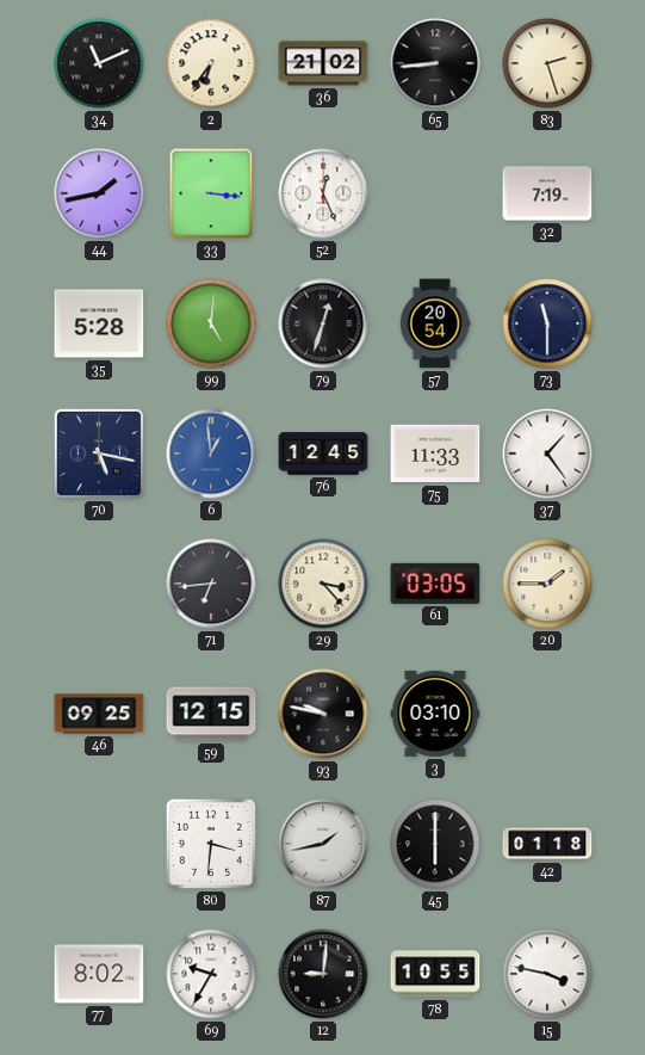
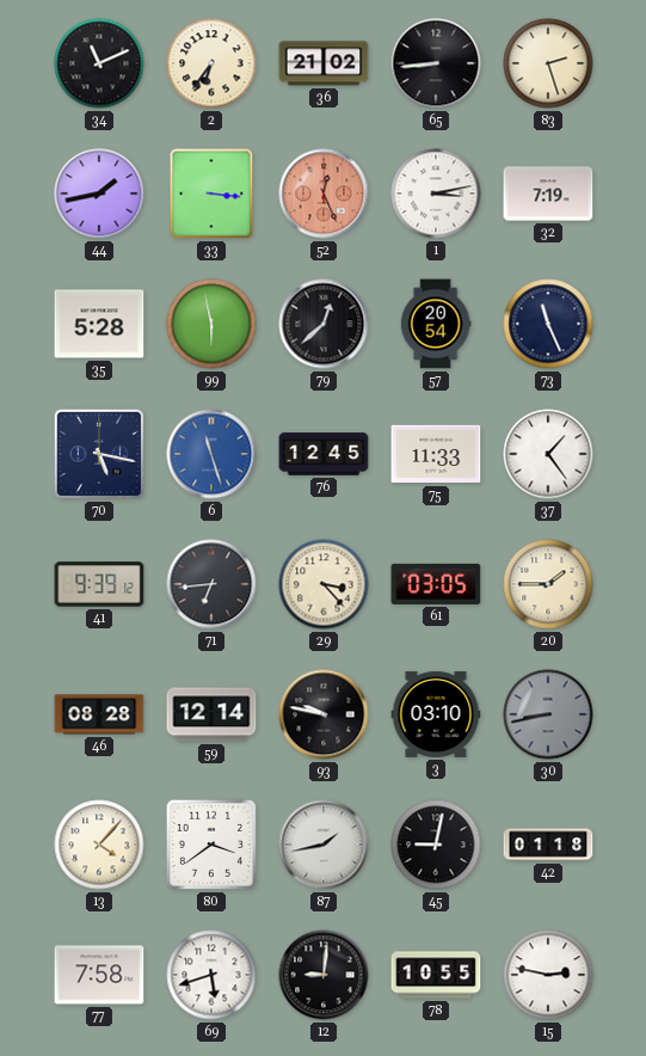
52 dial: white -> salmon (324, 194)
1: none -> 3:13 (436, 194)
99: 5:01 -> 5:58 (211, 324)
79: 12:33 -> 12:38 (324, 324)
73: 11:30 -> 11:26 (548, 324)
6: 12:59 -> 11:27 (211, 454)
41: none -> 9:39 (99, 584)
46: 09:25 -> 08:28 (99, 714)
59: 12:15 -> 12:14 (211, 714)
30: none -> 8:43 (548, 714)
13: none -> 4:07 (99, 845)
80: 3:31 -> 3:39 (211, 845)
45: 6:00 -> 9:02 (436, 845)
77: 8:02 -> 7:58 (99, 975)
69: 9:35 -> 5:42 (211, 975)
15: 3:47 -> 2:47 (548, 975)
